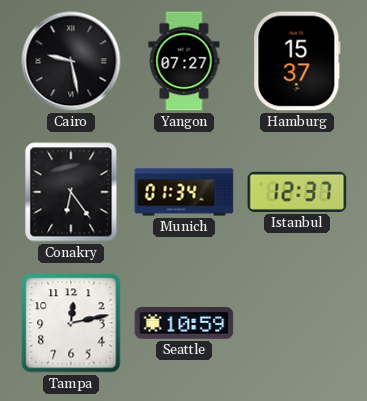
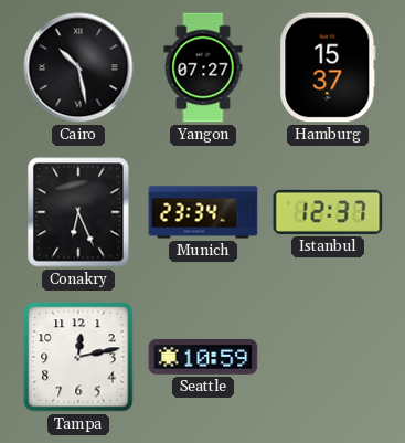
Cairo: 9:28 -> 10:28 (78, 67)
Conakry: 6:24 -> 6:26 (78, 212)
Munich: 01:34 -> 23:34 (203, 212)
